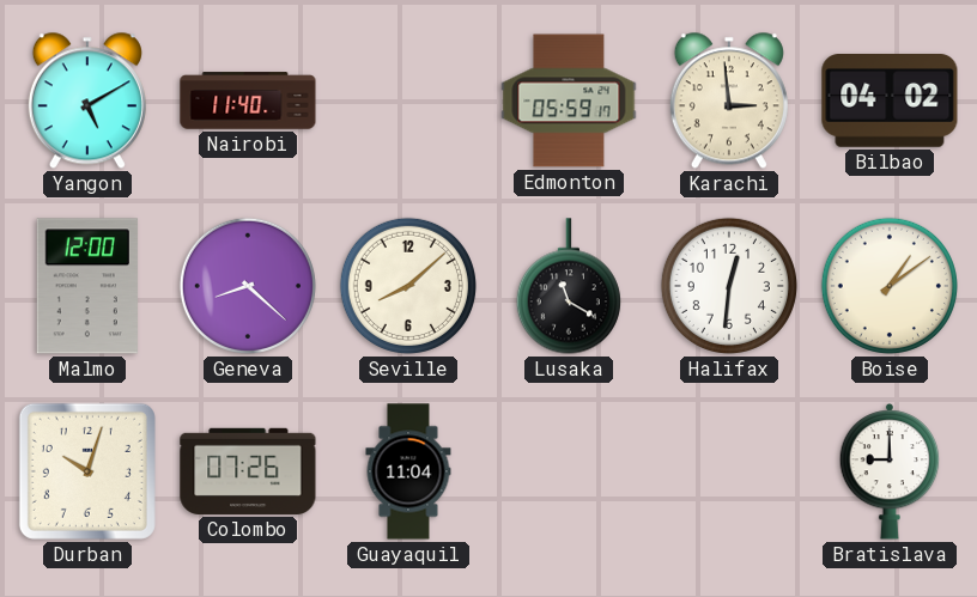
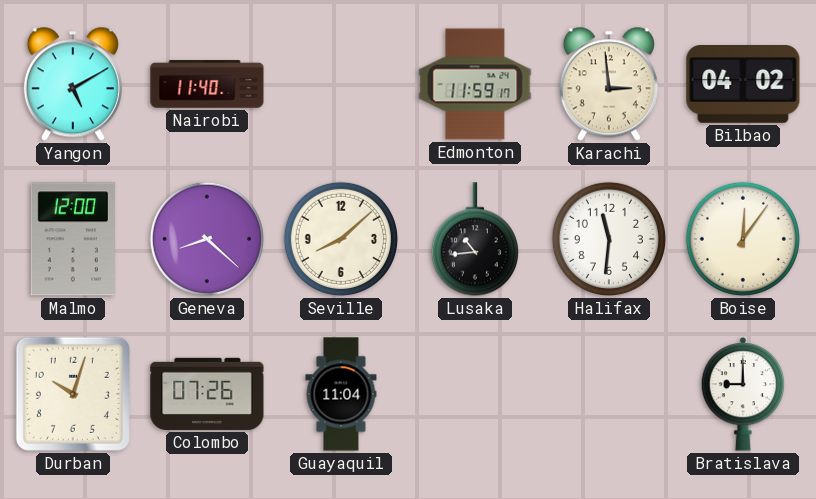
Edmonton: 05:59 -> 11:59 (475, 84)
Lusaka: 11:20 -> 10:44 (475, 239)
Halifax: 12:31 -> 11:31 (609, 239)
Boise: 1:09 -> 12:06 (743, 239)
